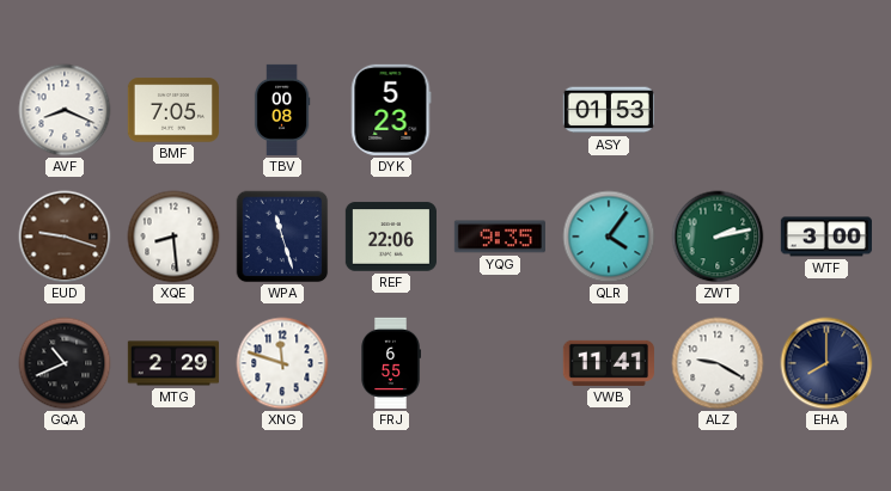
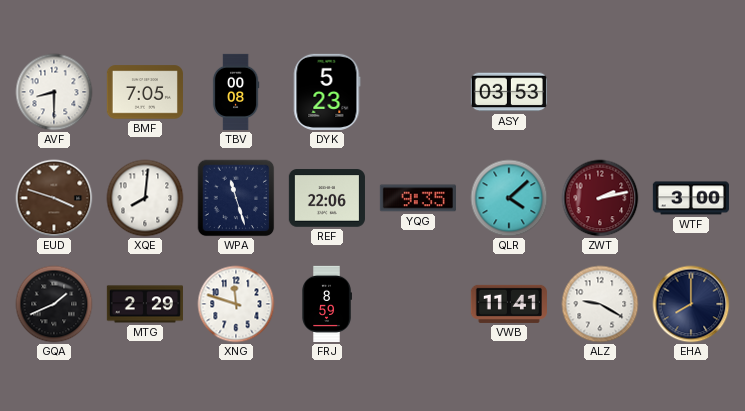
AVF: 8:19 -> 8:30 (54, 92)
ASY: 01:53 -> 03:53 (509, 92)
EUD: 9:18 -> 3:48 (54, 198)
XQE: 8:29 -> 8:01 (145, 198)
QLR: 4:06 -> 4:08 (509, 198)
ZWT dial: green -> burgundy (600, 198)
GQA: 10:41 -> 1:41 (54, 304)
FRJ: 6:55 -> 8:59 (326, 304)
